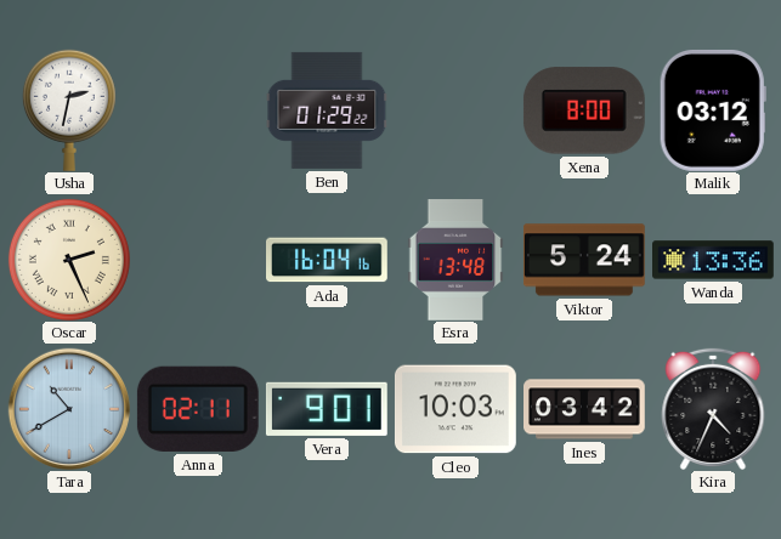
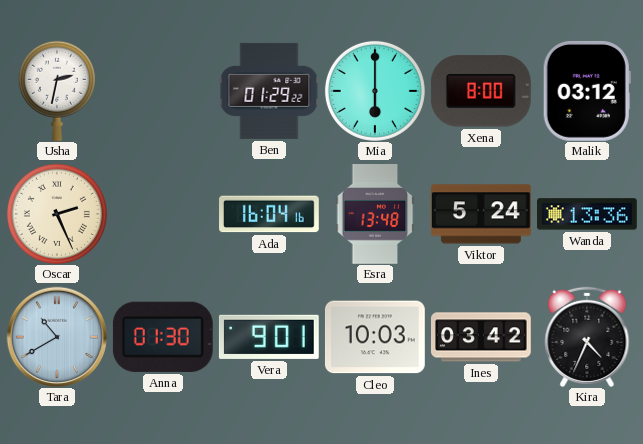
Mia: none -> 6:00 (375, 91)
Anna: 02:11 -> 01:30 (163, 337)
